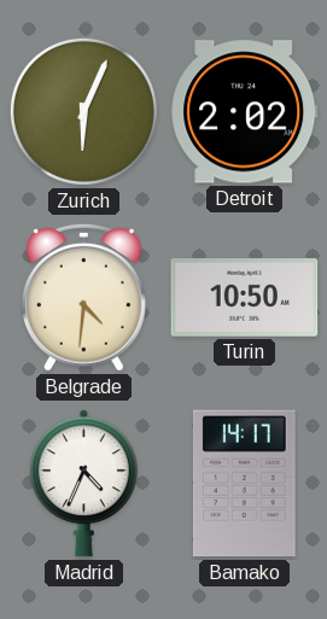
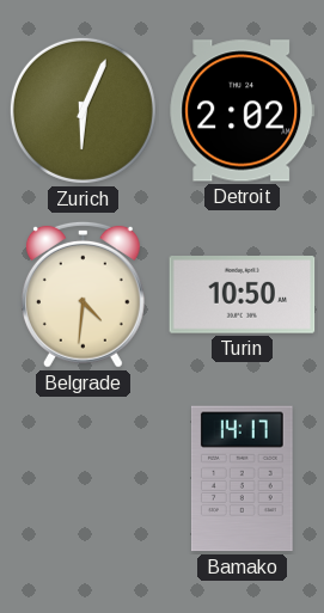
Madrid: 4:34 -> none (83, 484)
